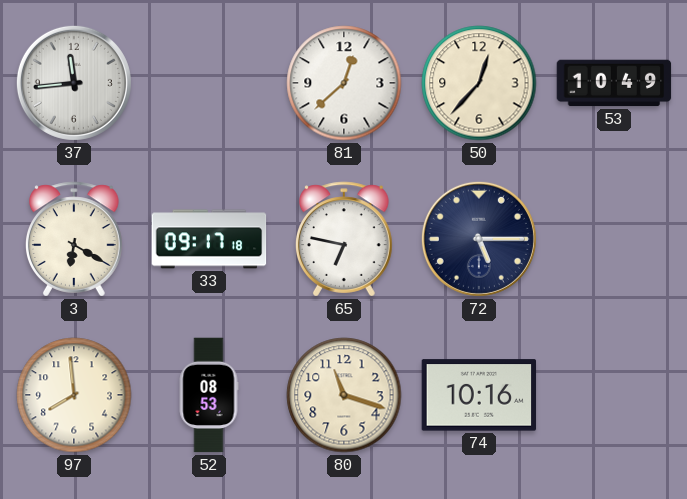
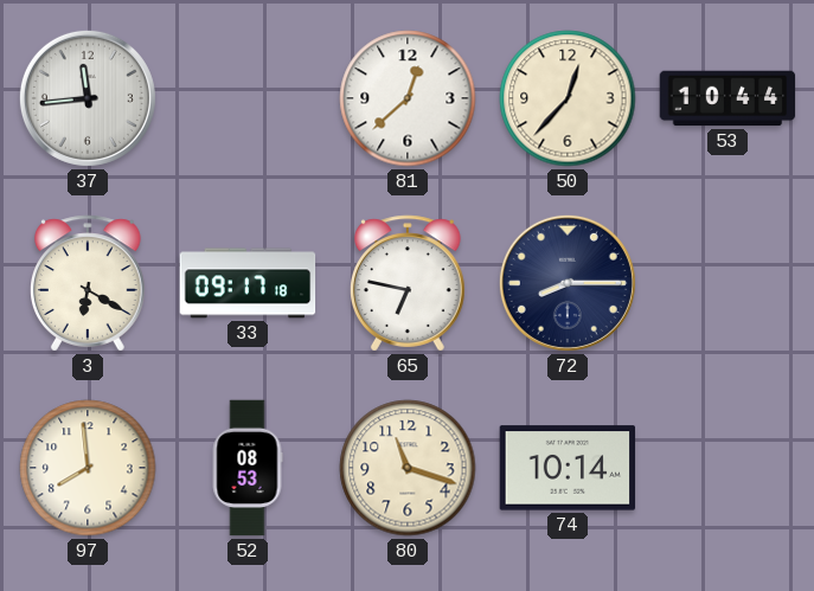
53: 10:49 -> 10:44 (728, 98)
72: 5:15 -> 8:15 (568, 283)
74: 10:16 -> 10:14 (568, 468)
